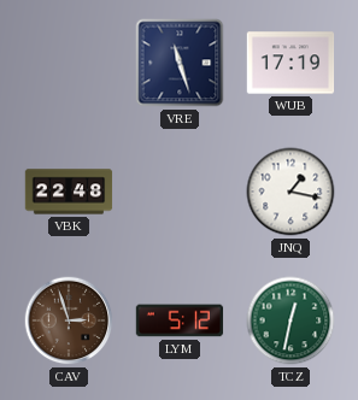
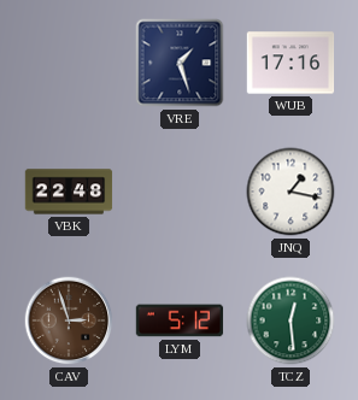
VRE: 11:27 -> 1:27 (180, 63)
WUB: 17:19 -> 17:16 (290, 63)
TCZ: 12:32 -> 12:29 (290, 320)
